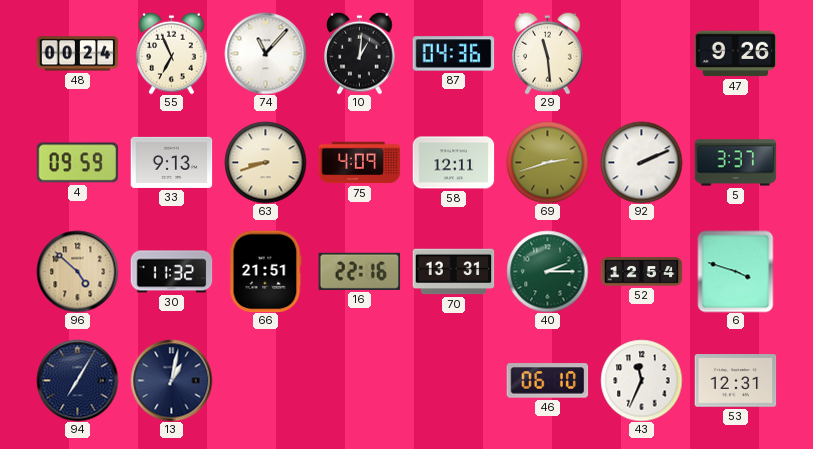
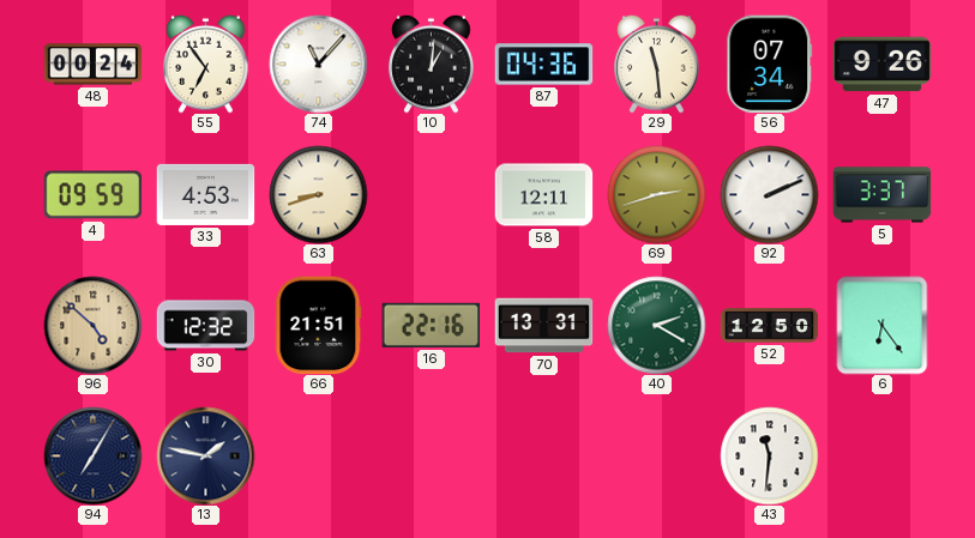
55: 6:56 -> 6:54 (206, 64)
56: none -> 07:34 (770, 64)
33: 9:13 -> 4:53 (205, 194)
75: 4:09 -> none (359, 163)
30: 11:32 -> 12:32 (205, 326)
40: 2:15 -> 2:20 (656, 325)
52: 12:54 -> 12:50 (769, 326)
6: 3:48 -> 6:24 (883, 325)
13: 1:02 -> 1:47 (205, 455)
46: 06:10 -> none (547, 381)
43: 11:34 -> 11:31 (769, 455)
53: 12:31 -> none (735, 381)
